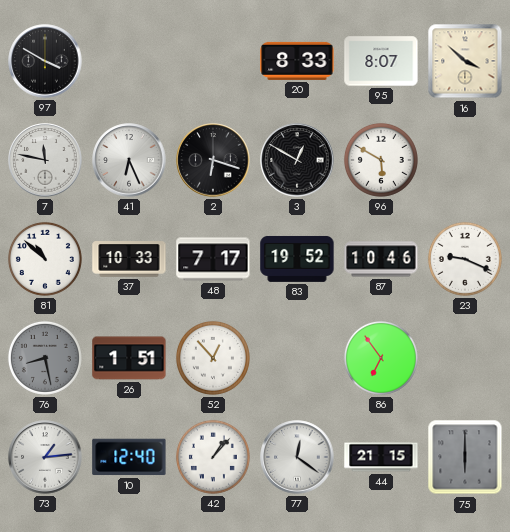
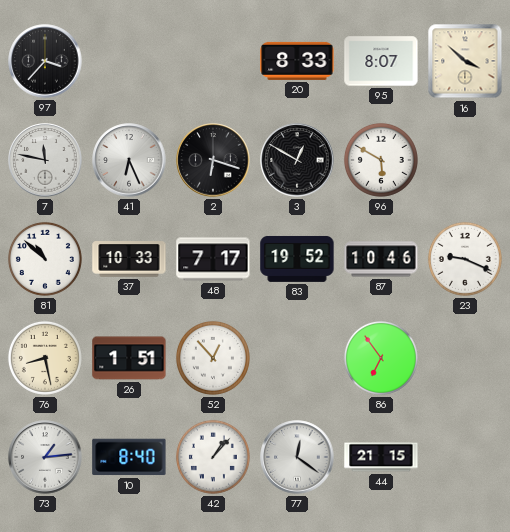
97: 3:50 -> 3:37 (45, 61)
76 dial: grey -> cream (45, 358)
10: 12:40 -> 8:40 (129, 457)
75: 6:00 -> none (465, 457)
